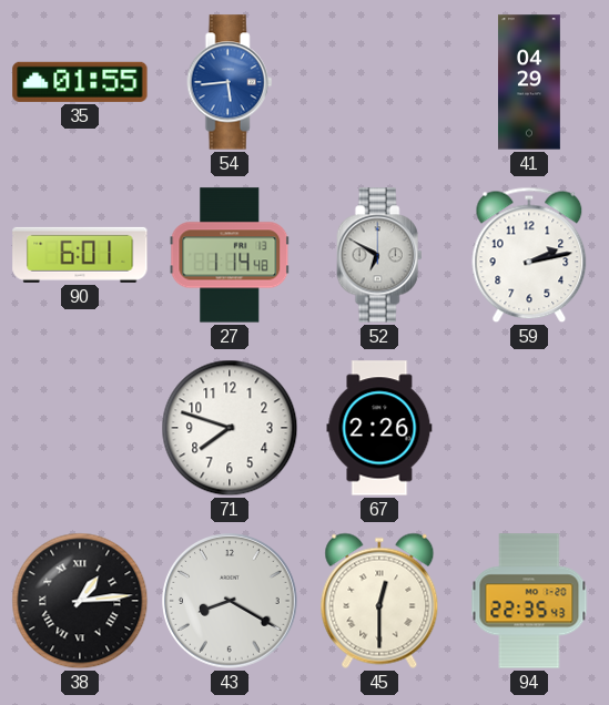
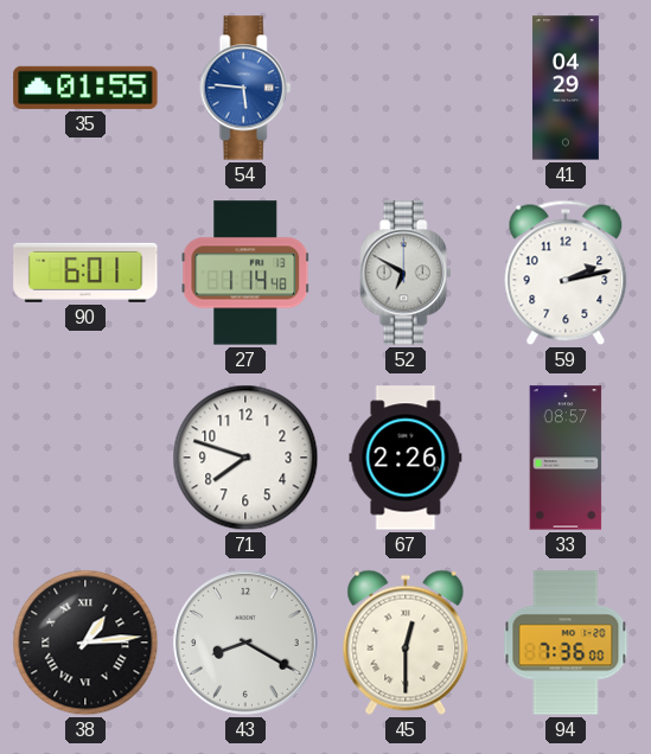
54: 5:44 -> 5:46 (245, 88)
33: none -> 08:57 (566, 458)
94: 22:35 -> 7:36 (566, 643)
